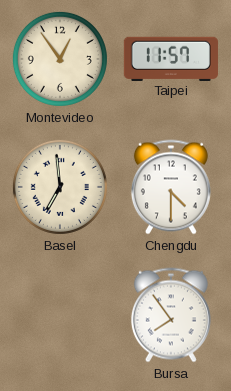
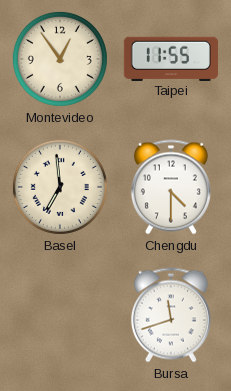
Taipei: 11:57 -> 11:55 (171, 58)
Bursa: 7:54 -> 11:42 (171, 315)
